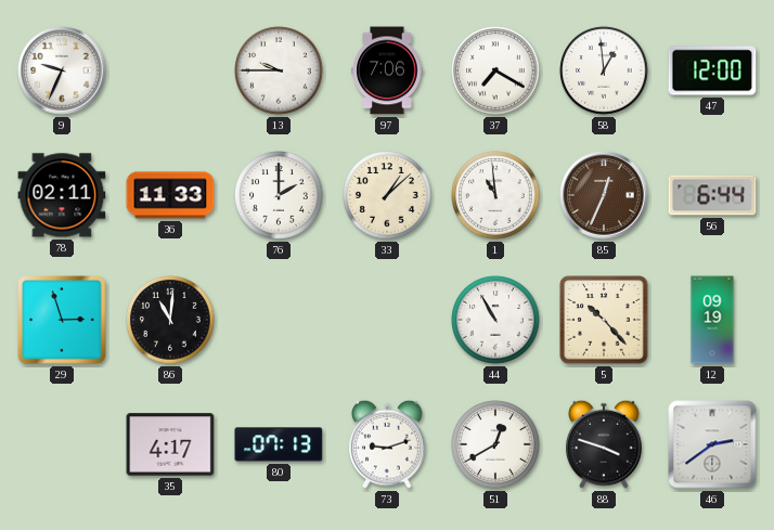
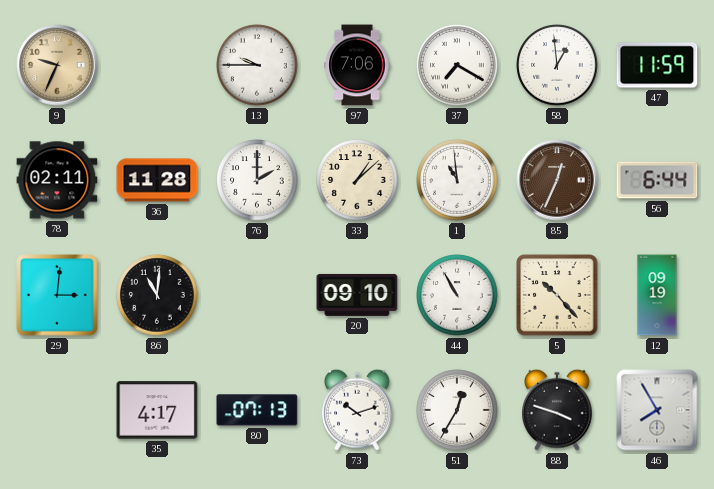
9 dial: white -> champagne (57, 65)
47: 12:00 -> 11:59 (657, 65)
36: 11:33 -> 11:28 (157, 180)
29: 2:57 -> 3:01 (57, 295)
20: none -> 09:10 (357, 295)
73: 9:12 -> 10:12 (358, 410)
51: 12:40 -> 12:35 (457, 410)
46: 2:39 -> 7:55 (657, 410)
